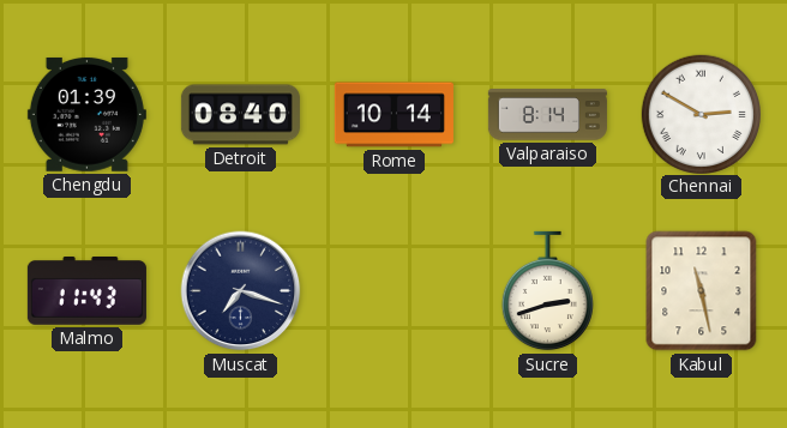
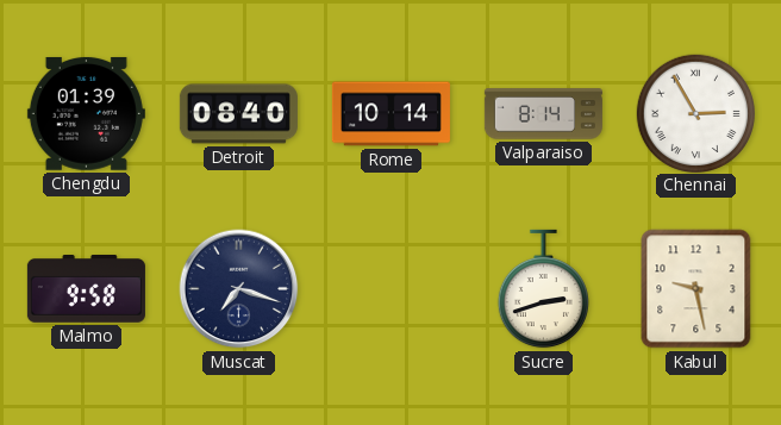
Chennai: 2:50 -> 2:55 (695, 113)
Malmo: 11:43 -> 9:58 (86, 289)
Kabul: 11:28 -> 9:28 (696, 289)
